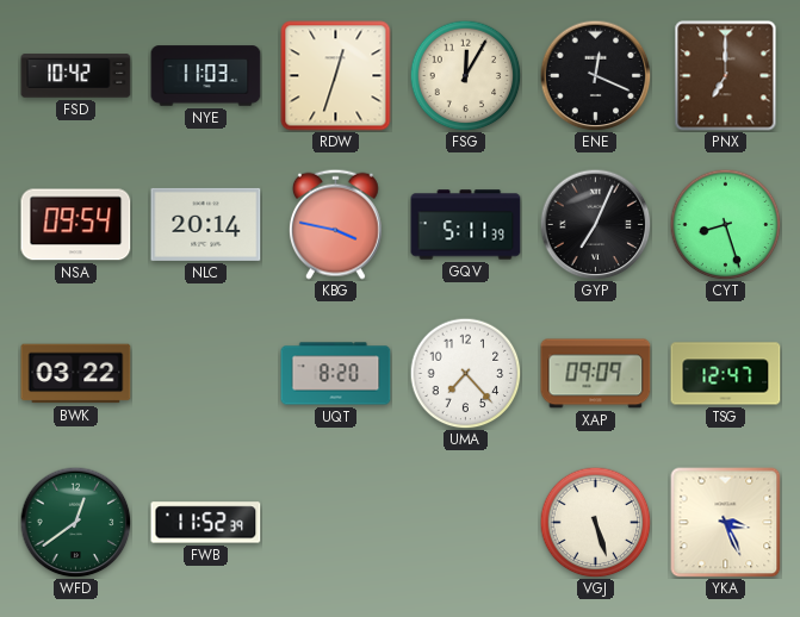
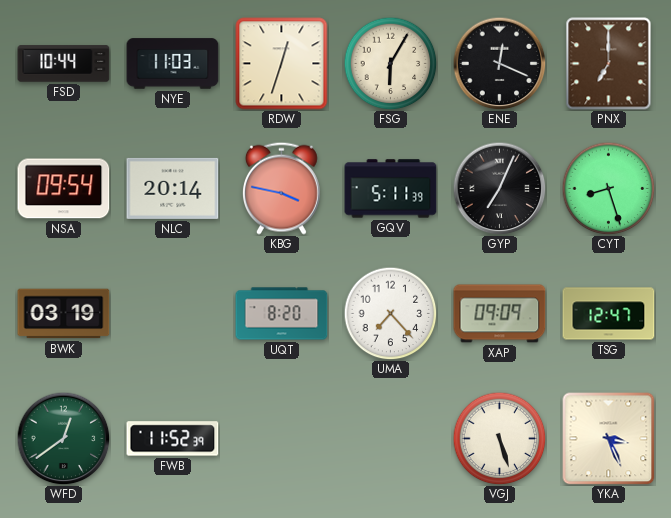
FSD: 10:42 -> 10:44 (64, 64)
FSG: 12:05 -> 6:05 (390, 63)
BWK: 03:22 -> 03:19 (64, 314)
